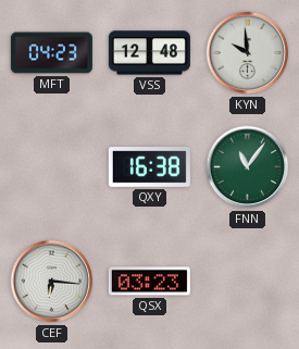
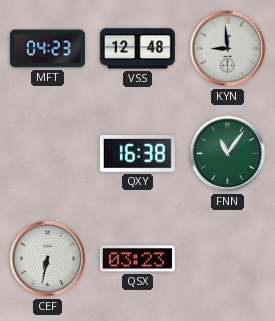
KYN: 9:59 -> 8:59 (228, 49)
CEF: 6:16 -> 6:32 (48, 259)
